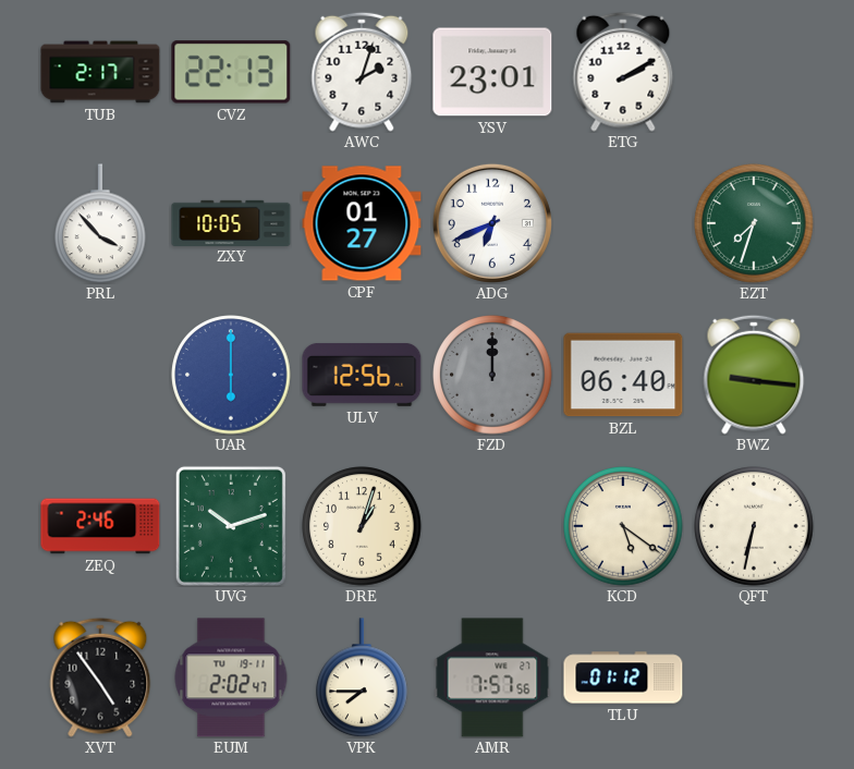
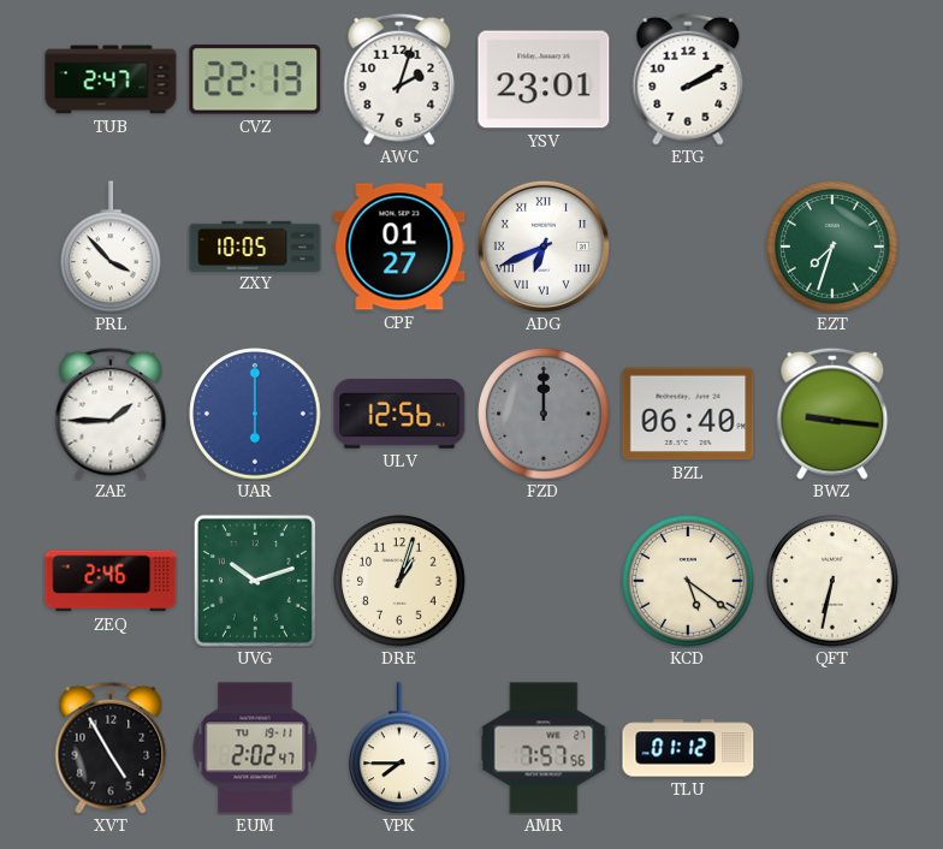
TUB: 2:17 -> 2:47 (111, 79)
ADG numerals: Arabic -> Roman (544, 247)
ZAE: none -> 1:45 (111, 414)
XVT: 4:54 -> 4:55 (111, 748)
